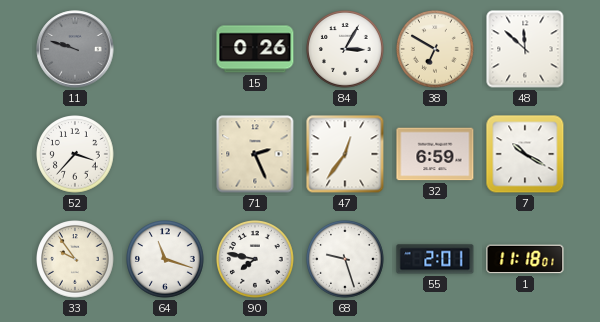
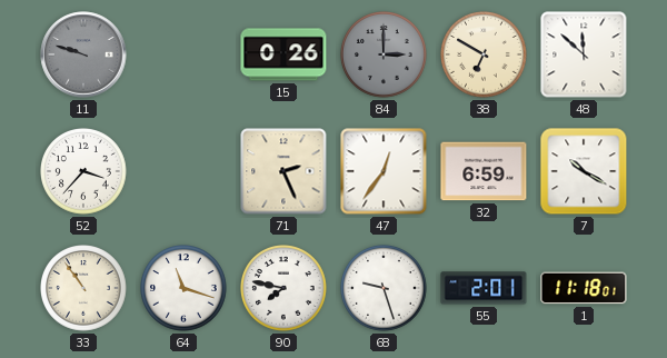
84: 3:05 -> 3:00 (385, 56)
84 dial: white -> grey (385, 56)
33: 9:54 -> 10:54 (84, 289)
